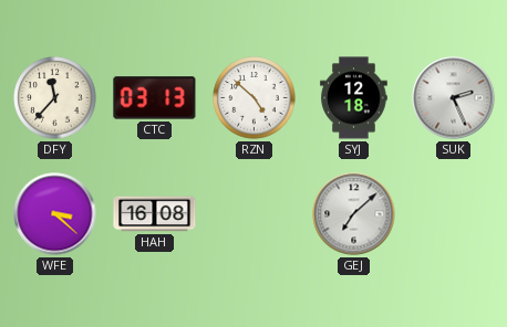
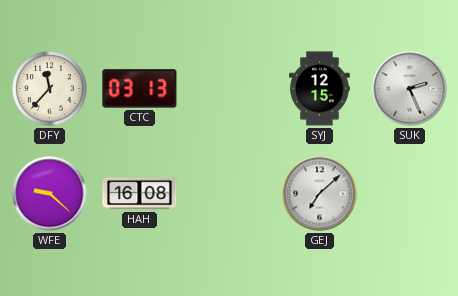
RZN: 4:52 -> none (255, 98)
SYJ: 12:18 -> 12:15 (320, 89)
WFE: 3:22 -> 9:22 (50, 194)
